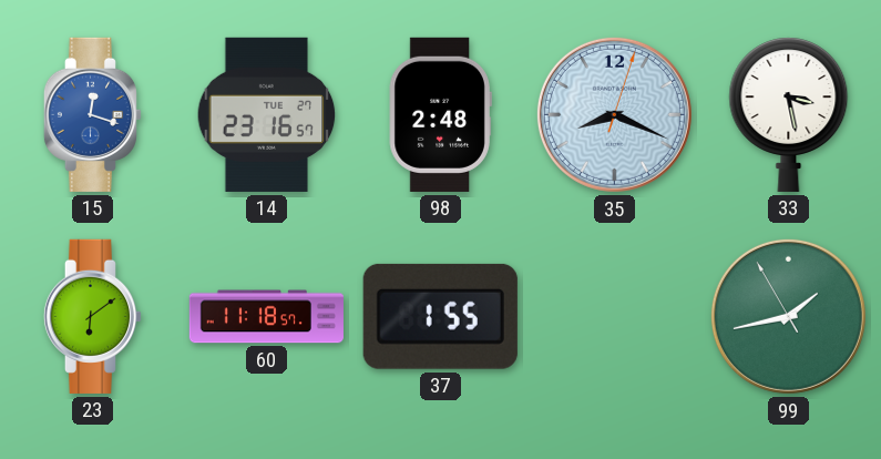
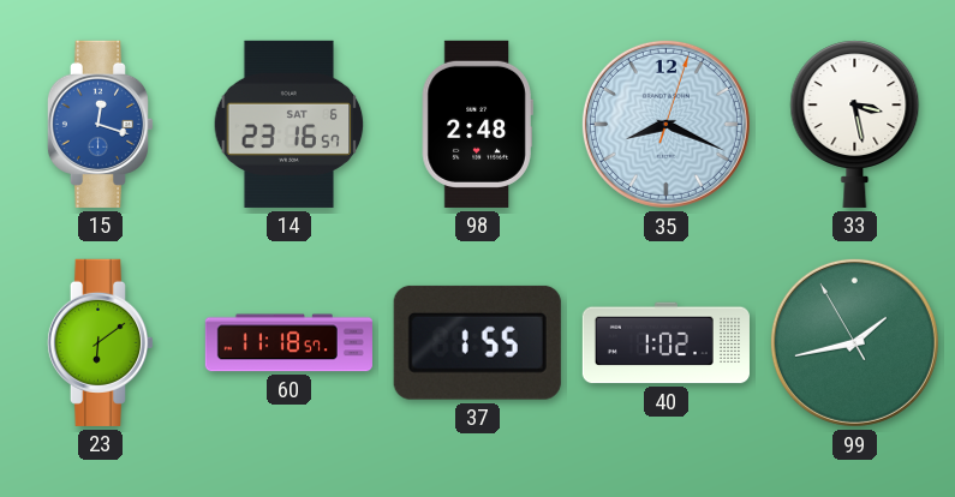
14 date: TUE 27 -> SAT 6 (290, 124)
40: none -> 1:02 (665, 343)
